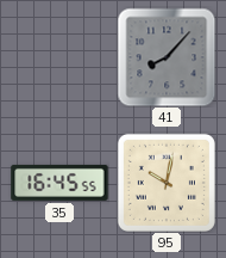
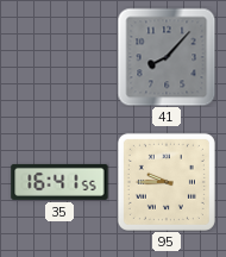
35: 16:45 -> 16:41 (59, 182)
95: 10:02 -> 9:45 (167, 182)
